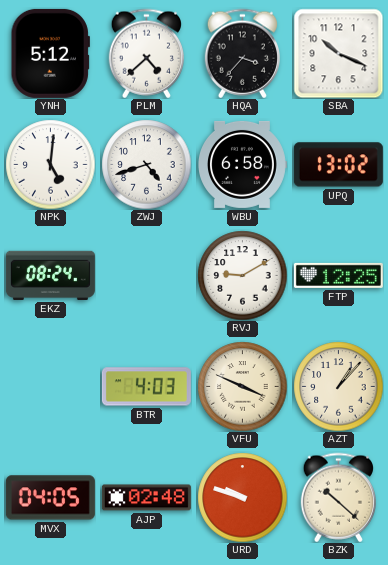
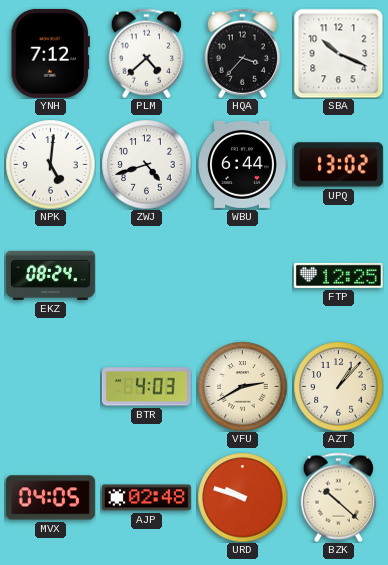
YNH: 5:12 -> 7:12 (50, 53)
WBU: 6:58 -> 6:44 (243, 164)
RVJ: 9:10 -> none (242, 275)
VFU: 3:49 -> 2:40 (242, 386)
